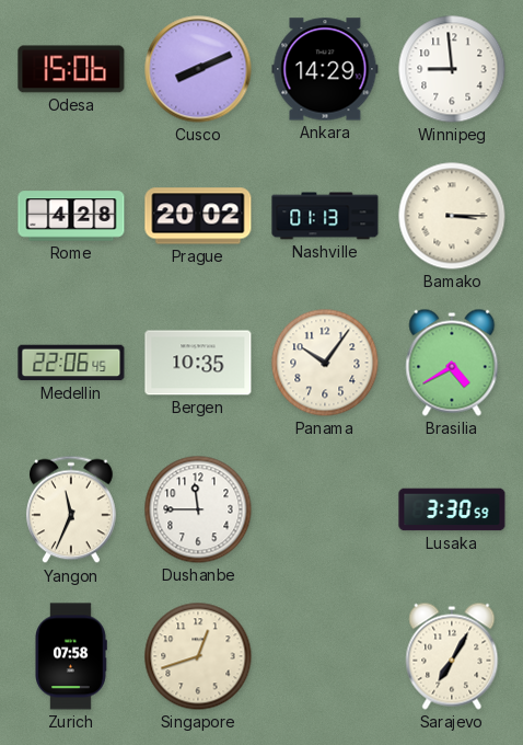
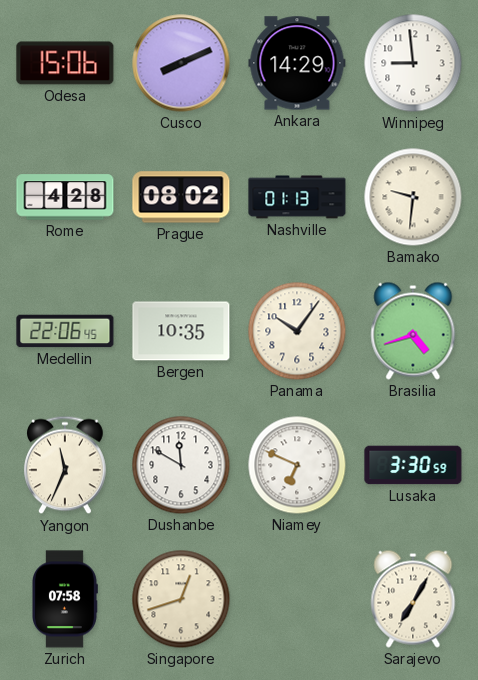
Prague: 20:02 -> 08:02 (181, 197)
Bamako: 3:15 -> 9:31 (413, 197)
Brasilia: 4:40 -> 4:42 (413, 331)
Dushanbe: 11:45 -> 11:50 (181, 465)
Niamey: none -> 6:49 (297, 465)
